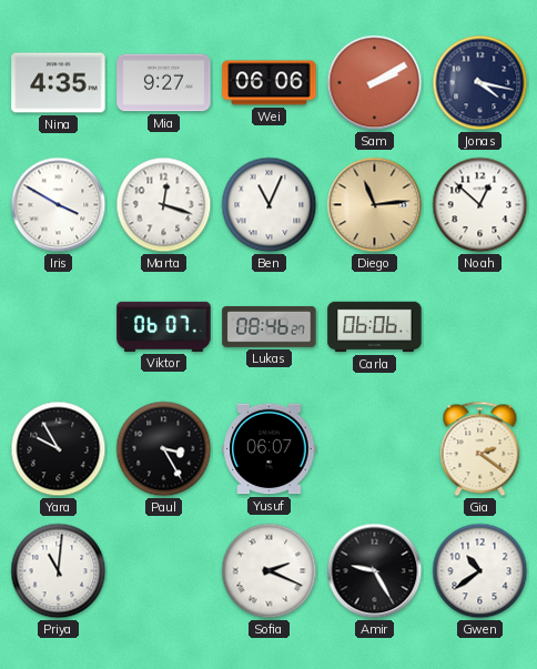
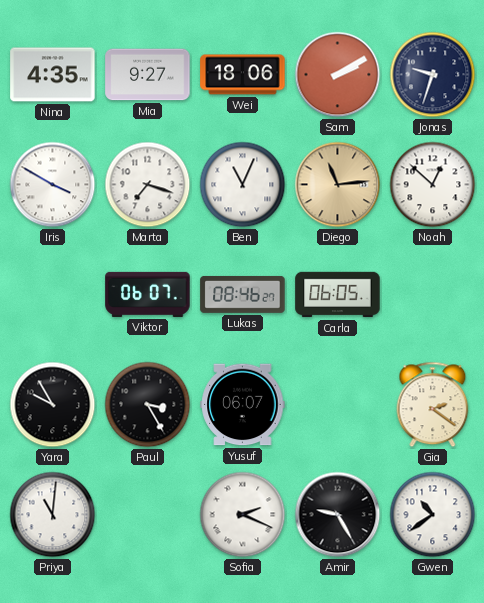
Wei: 06:06 -> 18:06 (243, 75)
Jonas: 4:17 -> 9:33 (433, 75)
Marta: 12:18 -> 7:18 (148, 185)
Carla: 06:06 -> 06:05 (338, 295)
